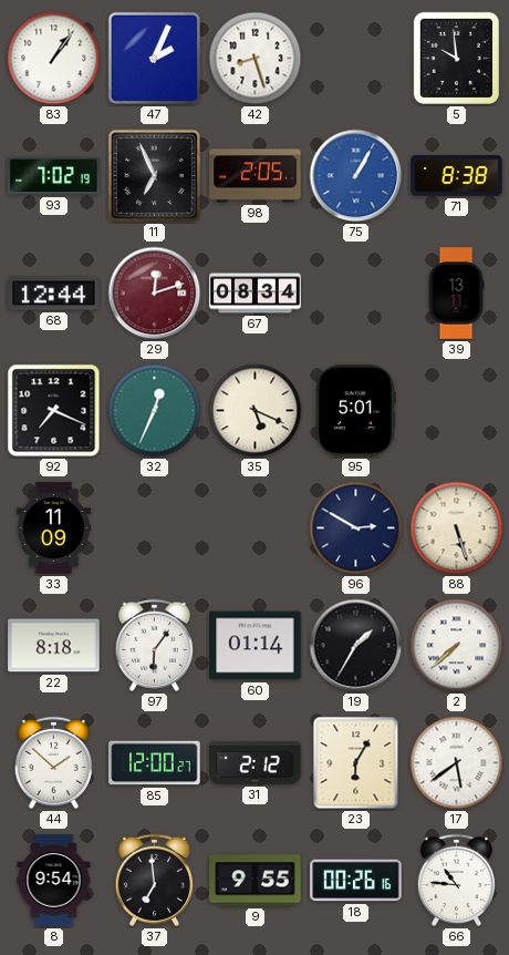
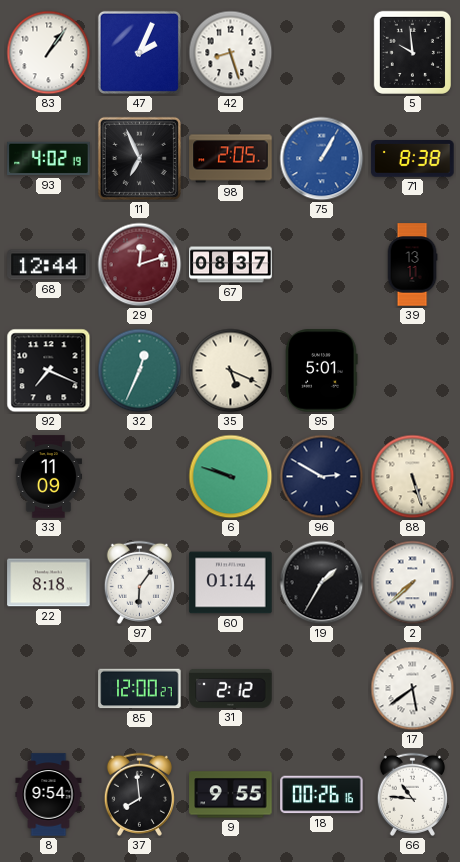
93: 7:02 -> 4:02 (49, 159)
67: 08:34 -> 08:37 (231, 265)
6: none -> 9:48 (231, 477)
44: 1:52 -> none (53, 762)
23: 6:05 -> none (356, 763)
37: 6:59 -> 7:59 (139, 794)
